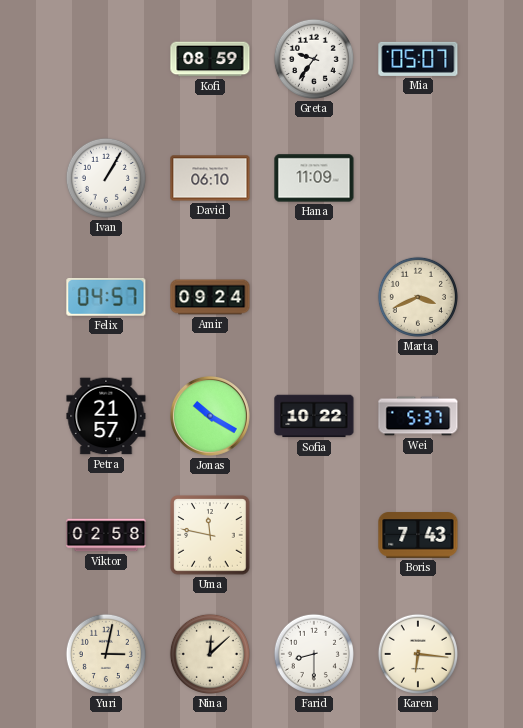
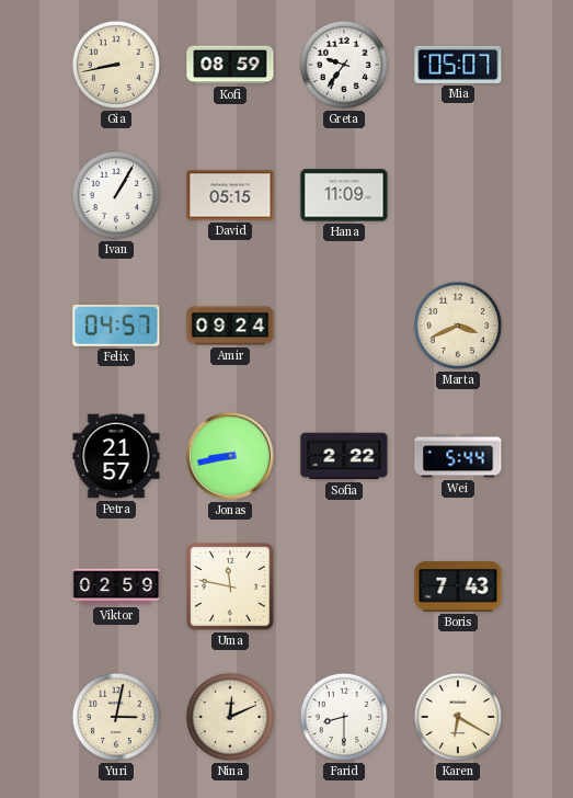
Gia: none -> 8:43 (116, 65)
David: 06:10 -> 05:15 (230, 195)
Jonas: 10:20 -> 8:43 (230, 456)
Sofia: 10:22 -> 2:22 (344, 456)
Wei: 5:37 -> 5:44 (458, 456)
Viktor: 02:58 -> 02:59 (116, 586)
Nina: 12:08 -> 12:11 (230, 717)
Karen: 6:16 -> 6:20 (458, 717)
